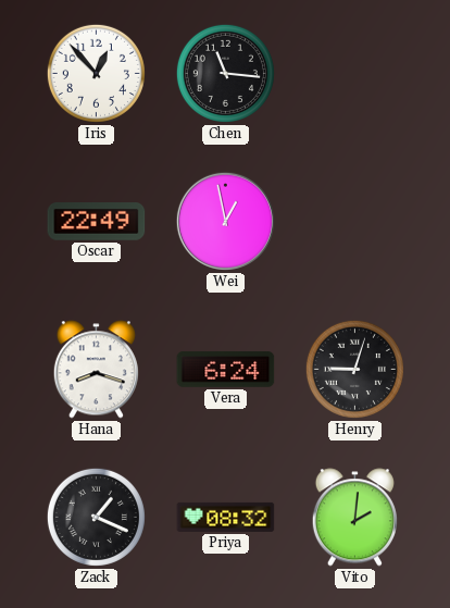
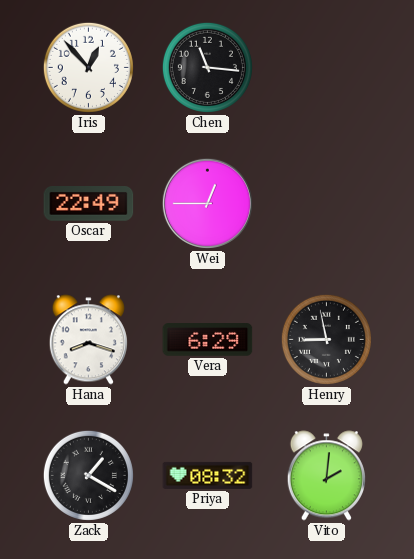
Wei: 12:58 -> 12:45 (207, 203)
Vera: 6:24 -> 6:29 (208, 340)
Henry: 9:03 -> 8:58 (326, 339)
Zack: 1:19 -> 1:20 (88, 475)
